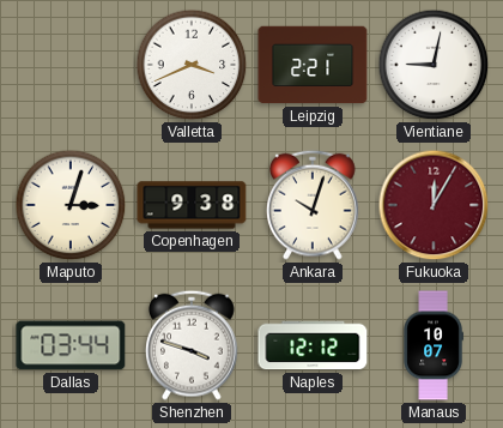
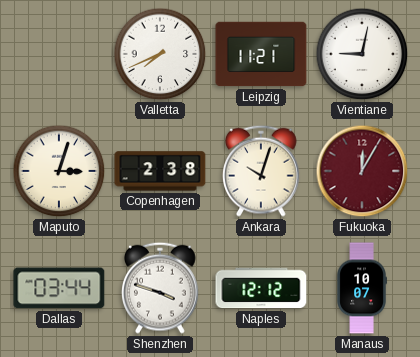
Valletta: 3:41 -> 7:41 (160, 54)
Leipzig: 2:21 -> 11:21 (261, 54)
Copenhagen: 9:38 -> 2:38 (160, 171)
